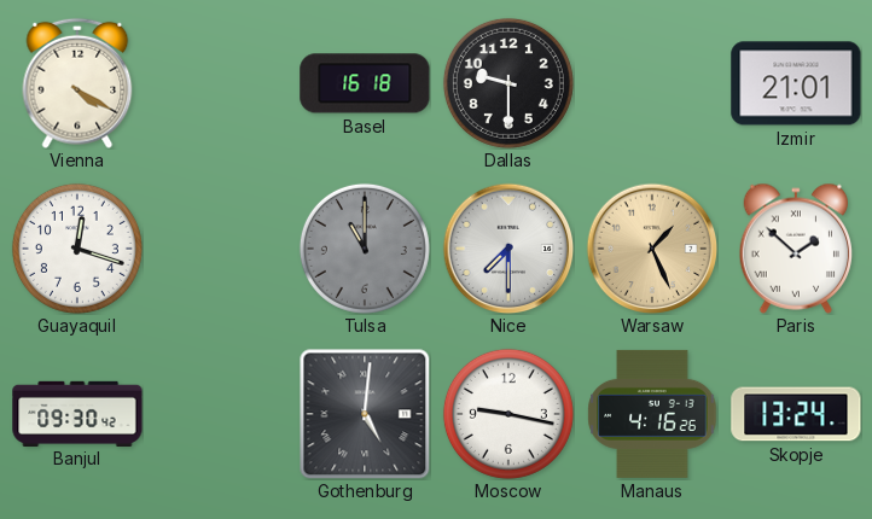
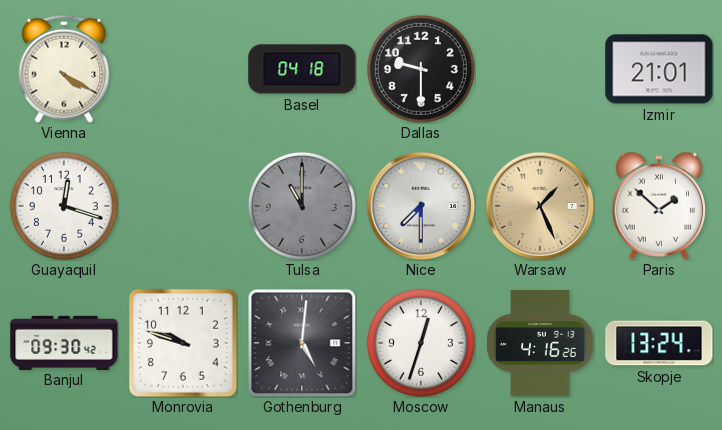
Basel: 16:18 -> 04:18 (302, 69)
Monrovia: none -> 9:48 (183, 343)
Moscow: 9:17 -> 12:33 (421, 343)
